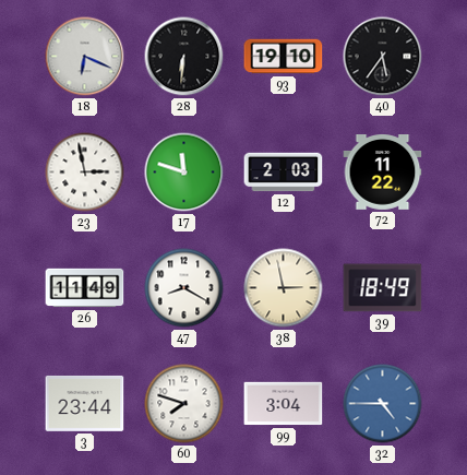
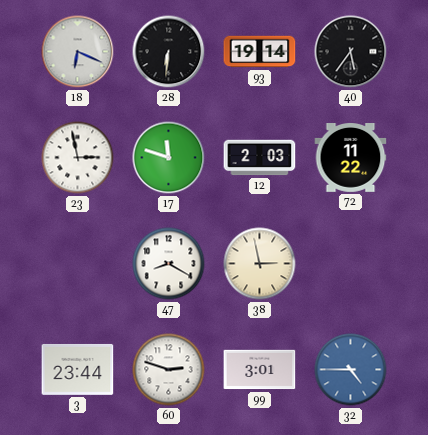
93: 19:10 -> 19:14 (260, 52)
26: 11:49 -> none (85, 288)
39: 18:49 -> none (383, 288)
60: 7:48 -> 2:48 (169, 370)
99: 3:04 -> 3:01 (260, 370)
